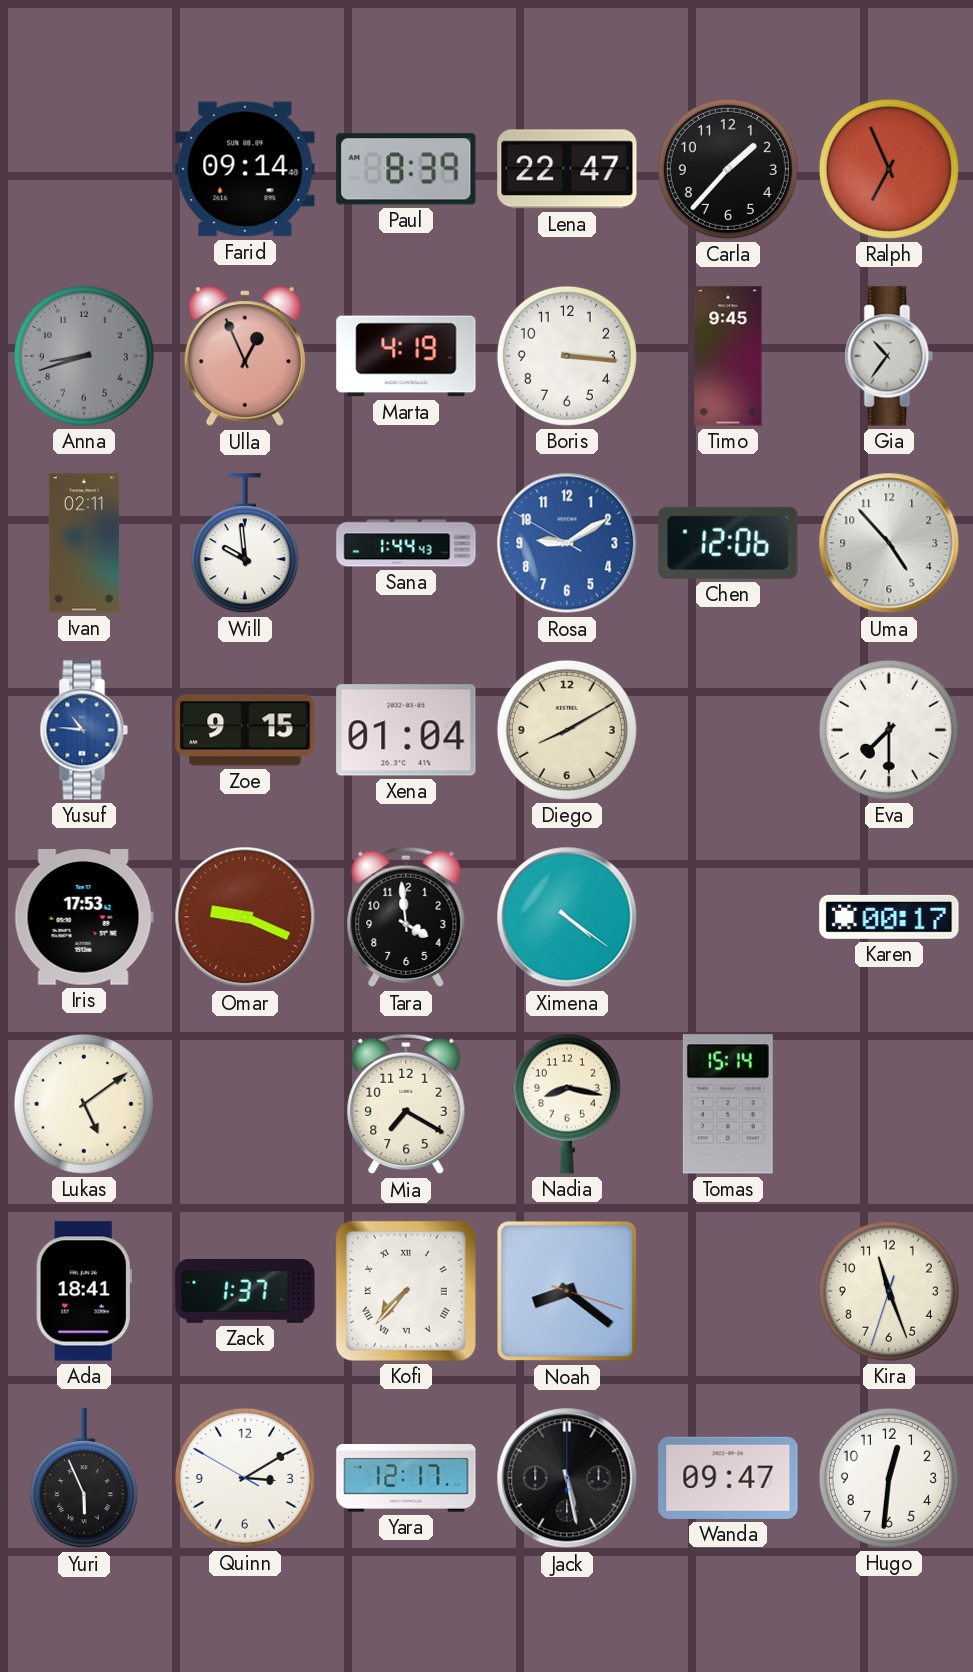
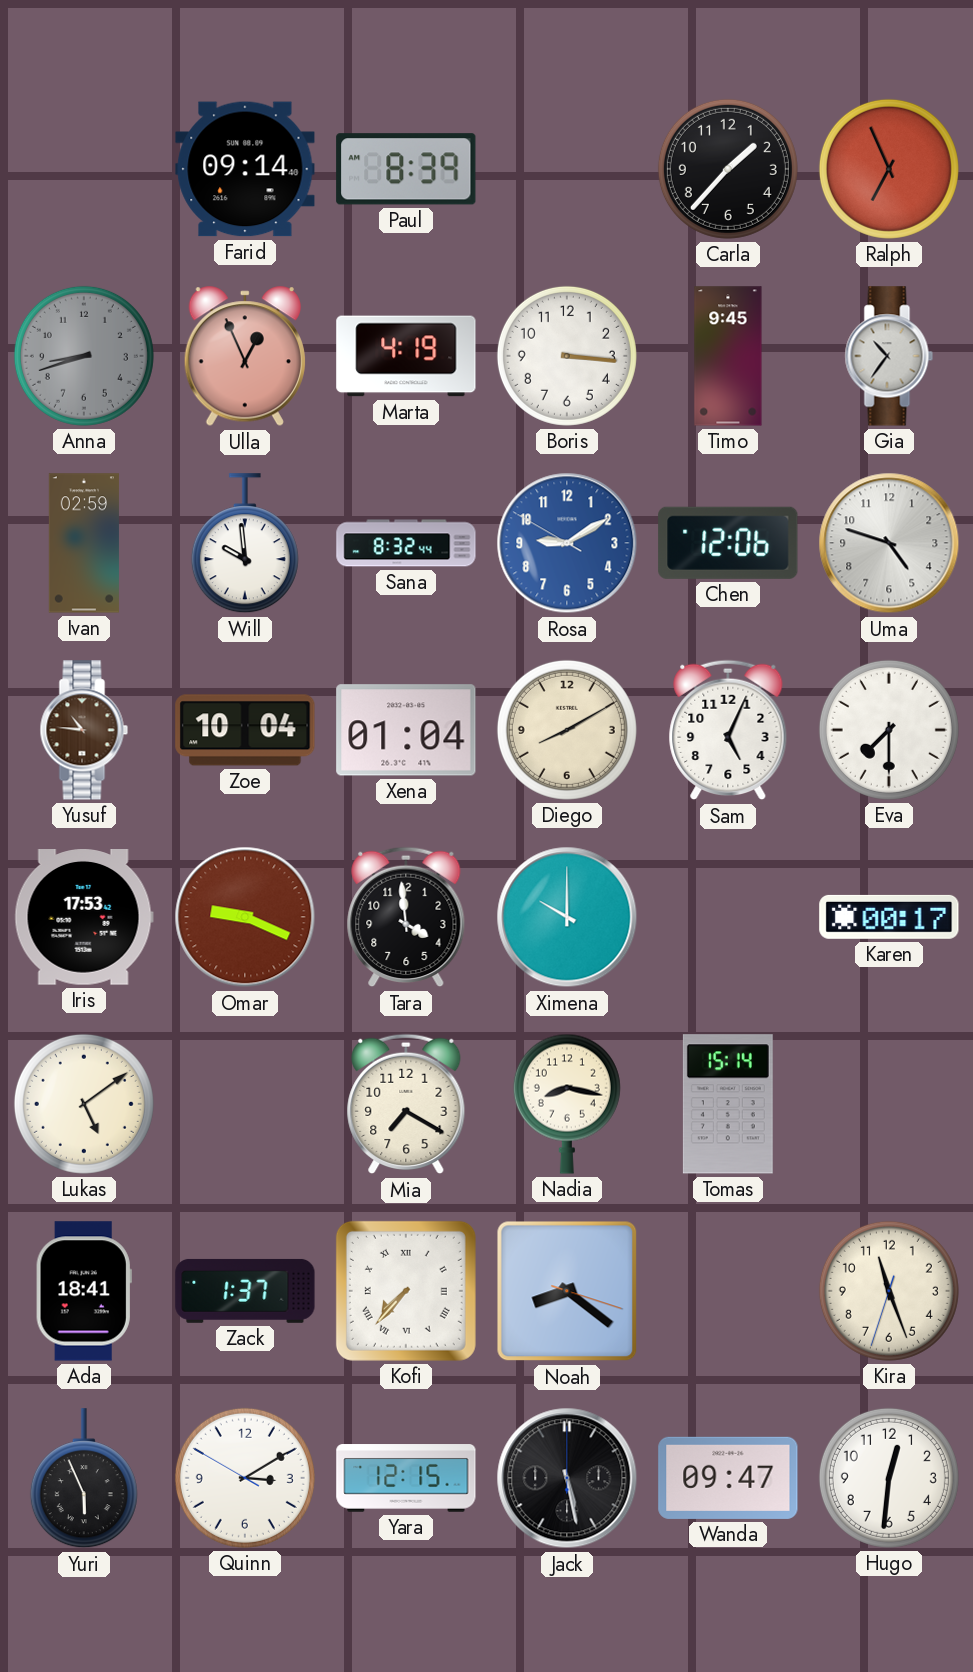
Lena: 22:47 -> none (567, 169)
Ivan: 02:11 -> 02:59 (84, 543)
Sana: 1:44 -> 8:32 (406, 543)
Uma: 4:53 -> 4:48 (889, 543)
Yusuf dial: blue -> brown (84, 730)
Zoe: 9:15 -> 10:04 (245, 730)
Sam: none -> 5:04 (728, 730)
Ximena: 4:21 -> 10:00 (567, 917)
Yara: 12:17 -> 12:15 (406, 1478)
